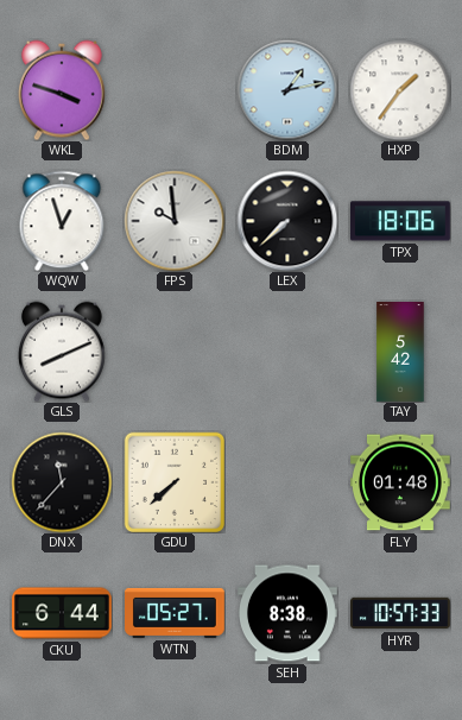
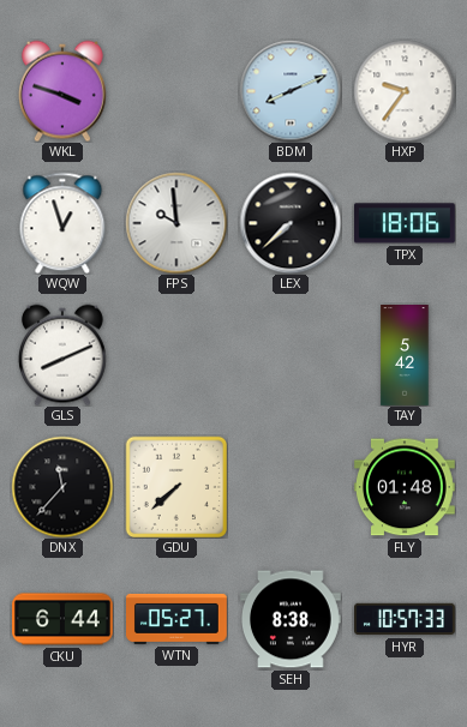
BDM: 1:13 -> 8:11 (291, 91)
HXP: 1:36 -> 9:36 (405, 91)
